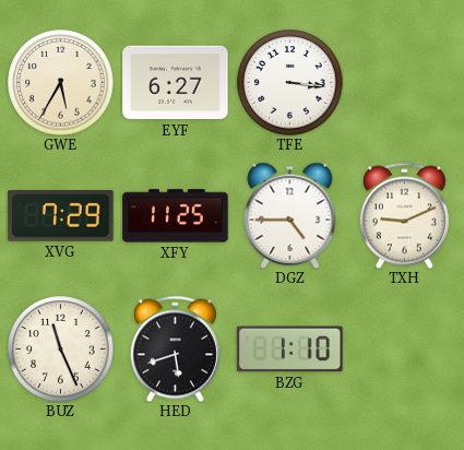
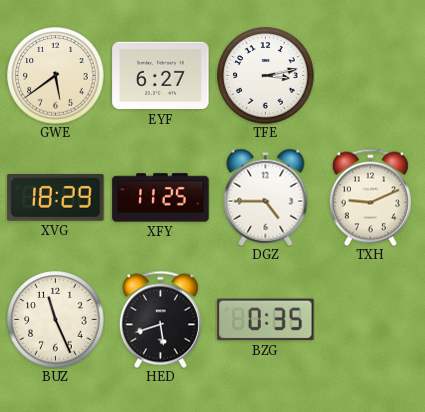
GWE: 5:35 -> 5:39 (56, 76)
TFE: 3:16 -> 3:13 (266, 76)
XVG: 7:29 -> 18:29 (56, 197)
BZG: 1:10 -> 0:35 (266, 320)
